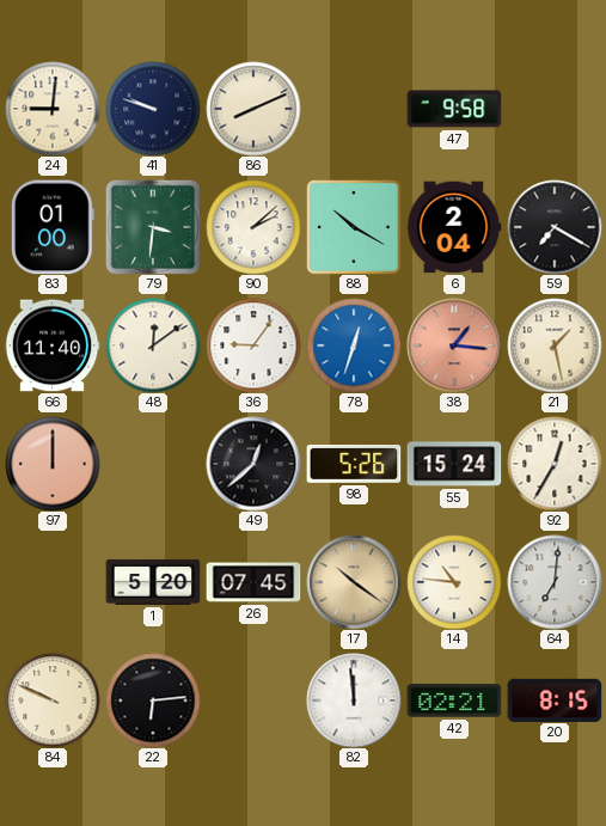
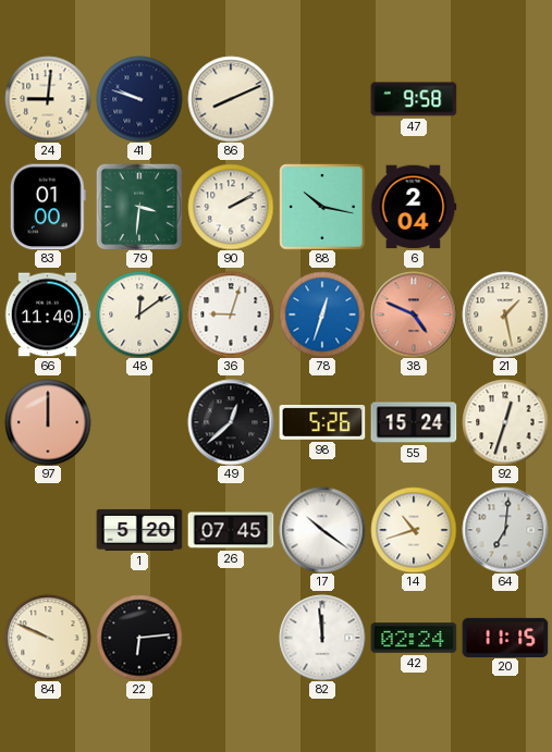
90: 2:08 -> 2:10 (231, 207)
88: 10:20 -> 10:17 (322, 207)
59: 7:20 -> none (555, 227)
36: 9:06 -> 9:03 (231, 315)
38: 1:16 -> 4:49 (414, 315)
92: 12:35 -> 12:33 (505, 422)
17 dial: champagne -> white (322, 530)
14: 10:46 -> 10:42 (414, 530)
42: 02:21 -> 02:24 (414, 638)
20: 8:15 -> 11:15 (505, 637)
